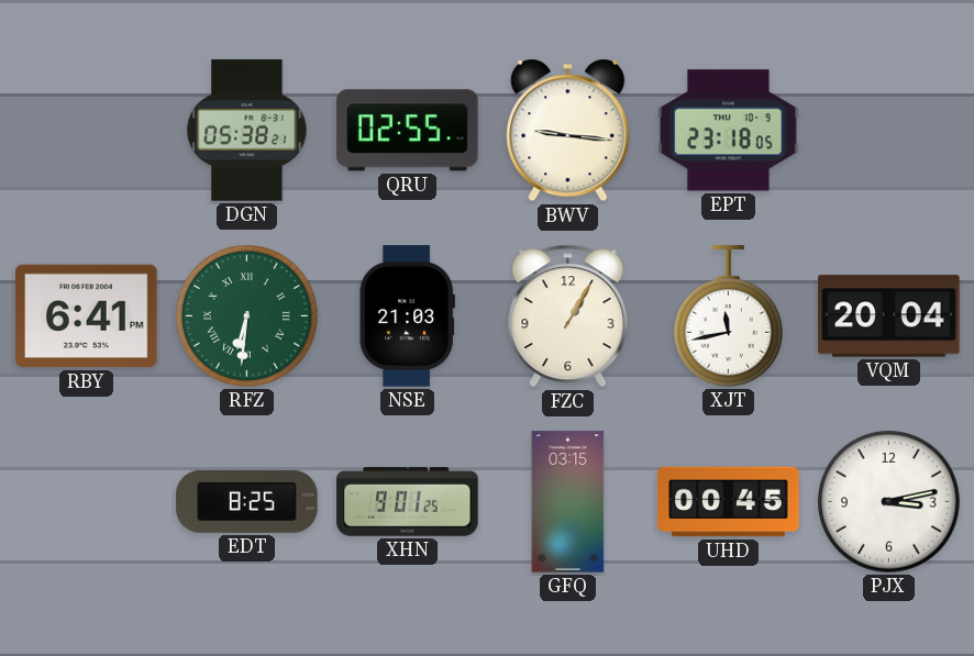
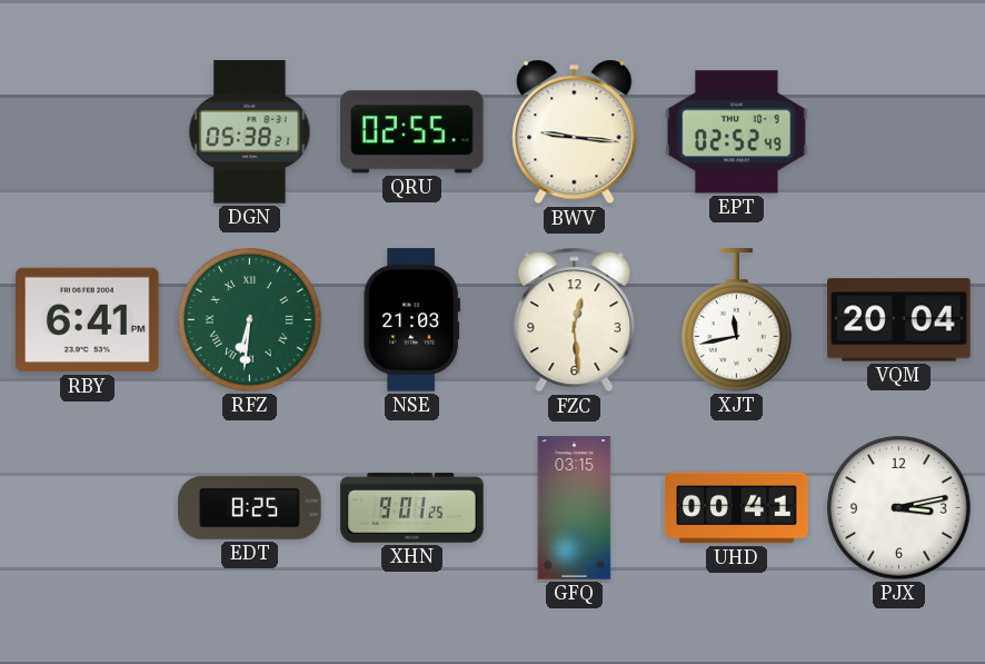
EPT: 23:18 -> 02:52 (737, 132)
FZC: 1:05 -> 12:29 (575, 320)
UHD: 00:45 -> 00:41 (737, 508)
